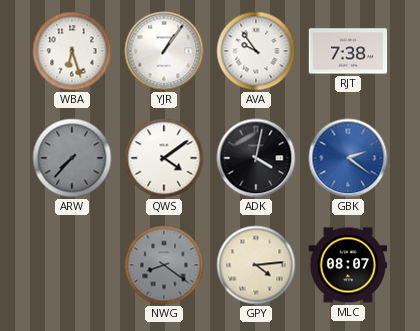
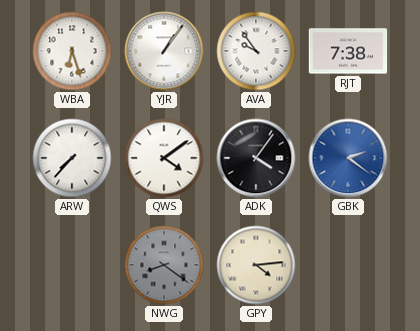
ARW dial: grey -> white (72, 158)
ADK: 4:02 -> 4:06 (256, 158)
MLC: 08:07 -> none (348, 265)
